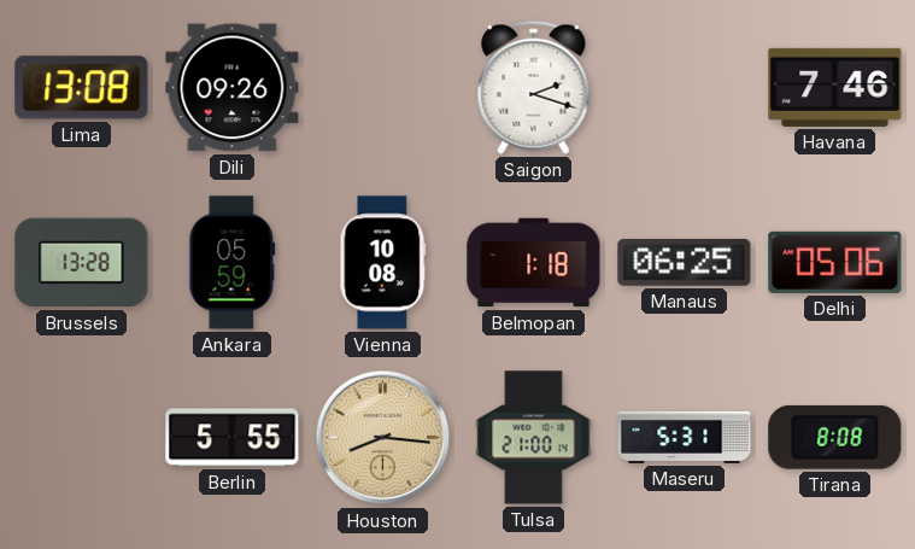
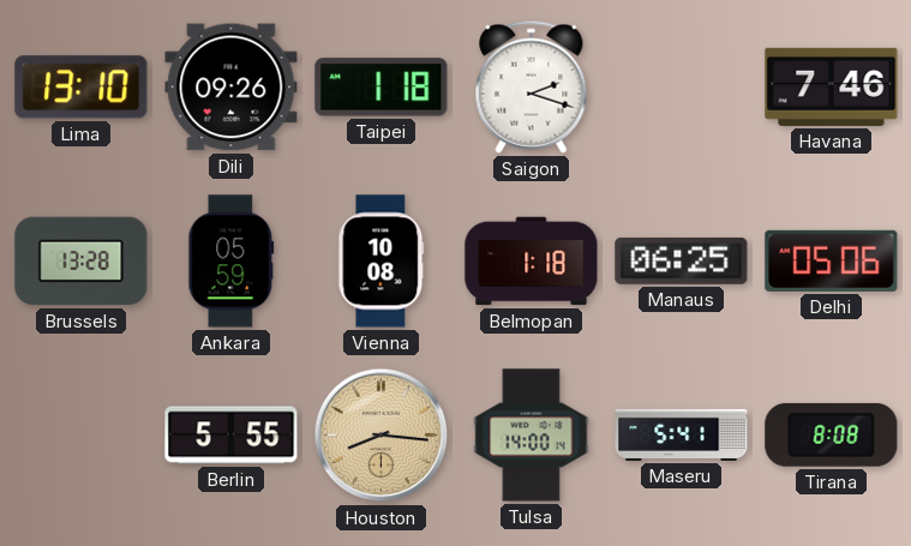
Lima: 13:08 -> 13:10 (82, 88)
Taipei: none -> 1:18 (382, 88)
Tulsa: 21:00 -> 14:00 (532, 436)
Maseru: 5:31 -> 5:41 (682, 434)
